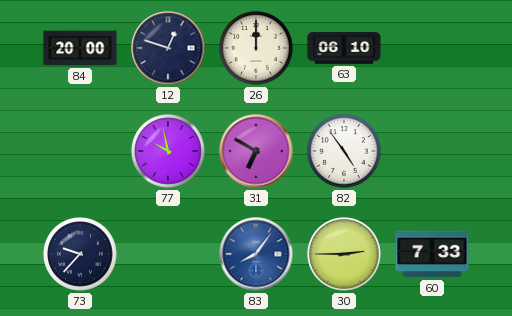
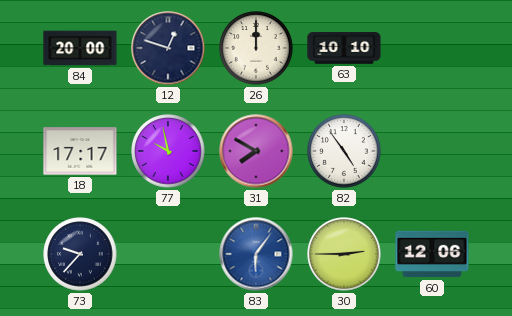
63: 06:10 -> 10:10 (344, 48)
18: none -> 17:17 (80, 151)
31: 6:50 -> 7:50 (256, 151)
83: 8:06 -> 6:06 (256, 254)
60: 7:33 -> 12:06 (432, 254)
